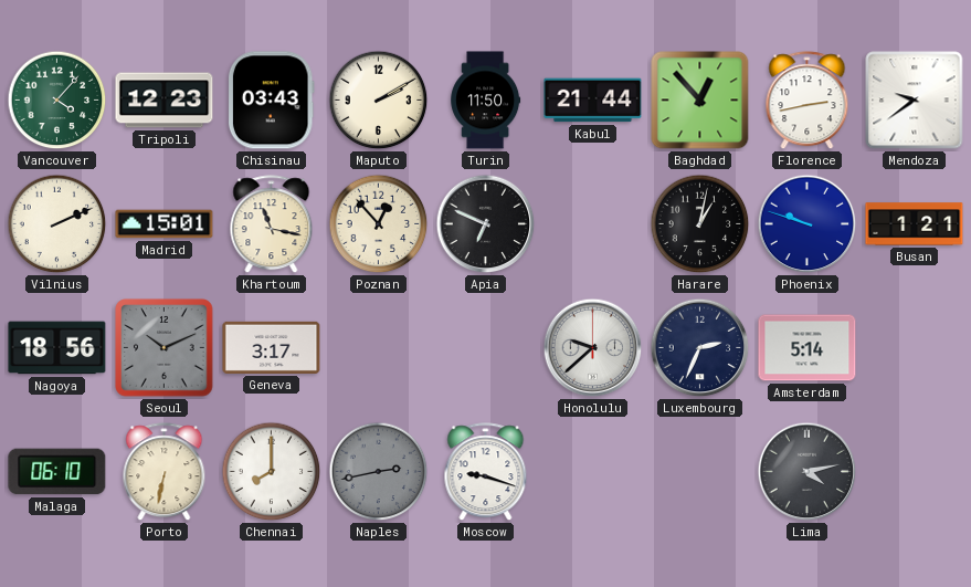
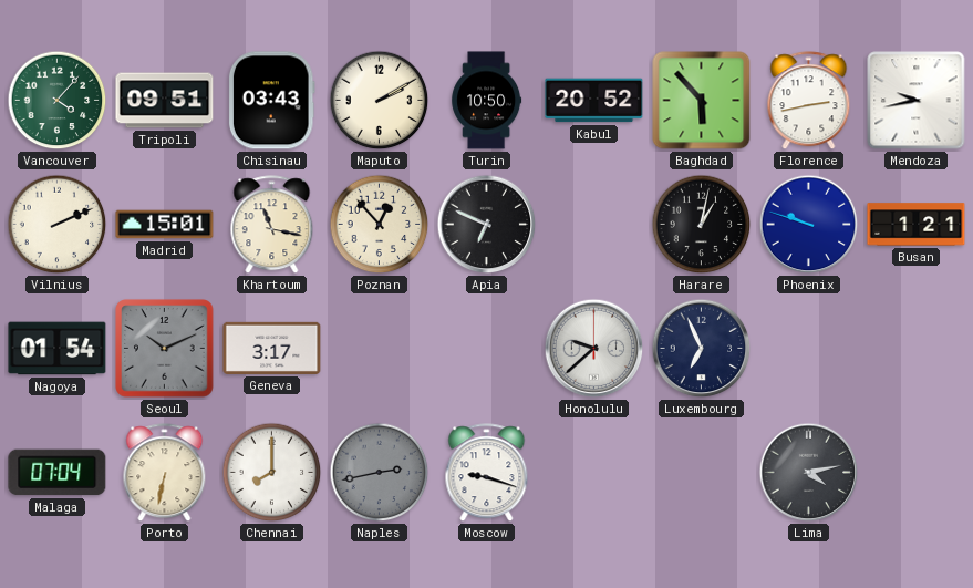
Tripoli: 12:23 -> 09:51 (165, 101)
Turin: 11:50 -> 10:50 (487, 101)
Kabul: 21:44 -> 20:52 (594, 101)
Baghdad: 12:53 -> 5:53 (702, 101)
Mendoza: 9:39 -> 9:43 (917, 101)
Nagoya: 18:56 -> 01:54 (58, 349)
Luxembourg: 2:34 -> 6:56 (702, 349)
Amsterdam: 5:14 -> none (808, 348)
Malaga: 06:10 -> 07:04 (58, 473)
